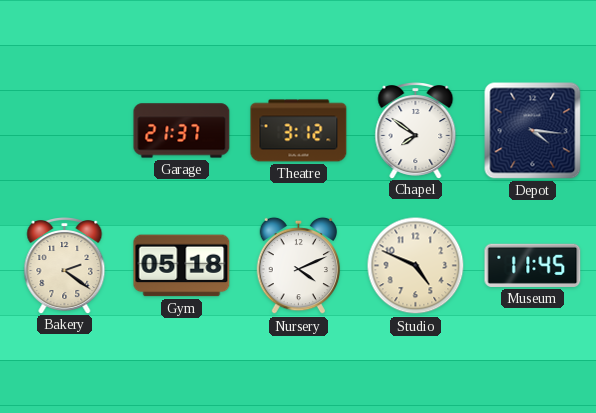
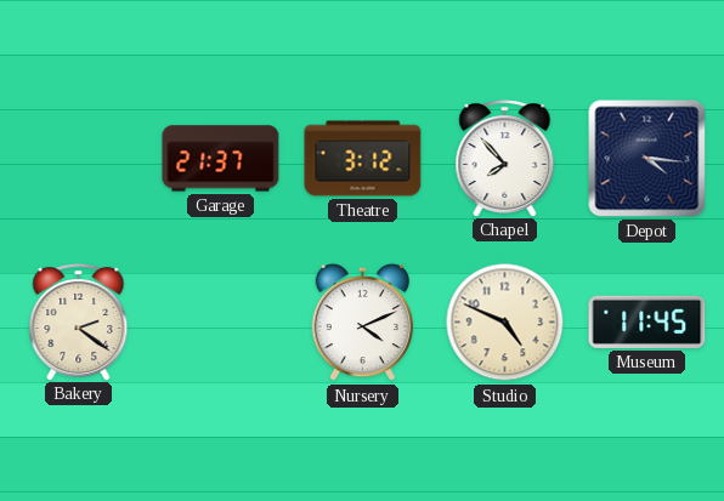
Chapel: 7:51 -> 7:53 (505, 159)
Gym: 05:18 -> none (182, 266)
